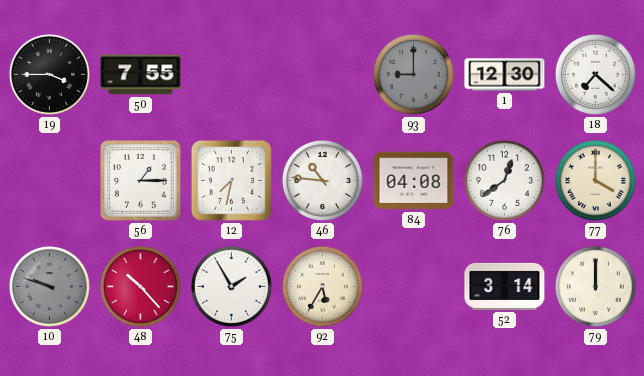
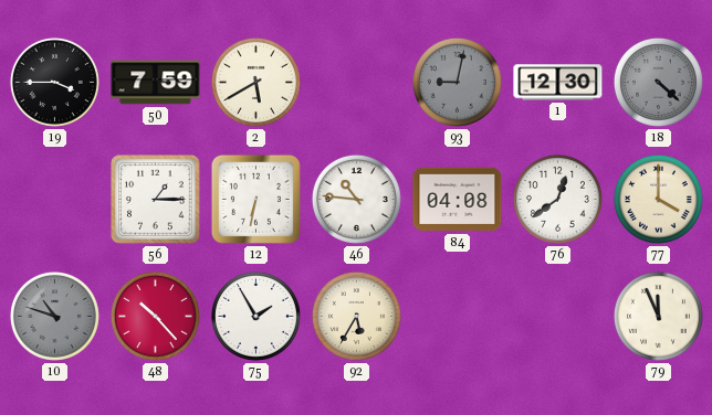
50: 7:55 -> 7:59 (156, 83)
2: none -> 5:40 (255, 82)
93: 9:00 -> 9:02 (457, 82)
18: 7:22 -> 4:22 (658, 82)
18 dial: white -> grey (658, 82)
12: 7:32 -> 6:32 (255, 199)
10: 9:48 -> 10:48 (54, 316)
52: 3:14 -> none (505, 286)
79: 12:00 -> 11:56 (658, 316)
